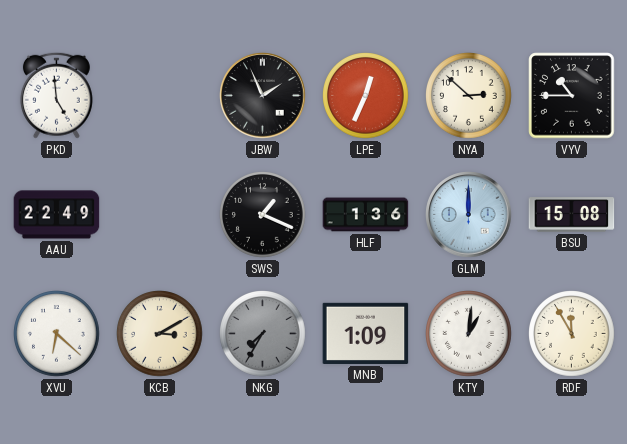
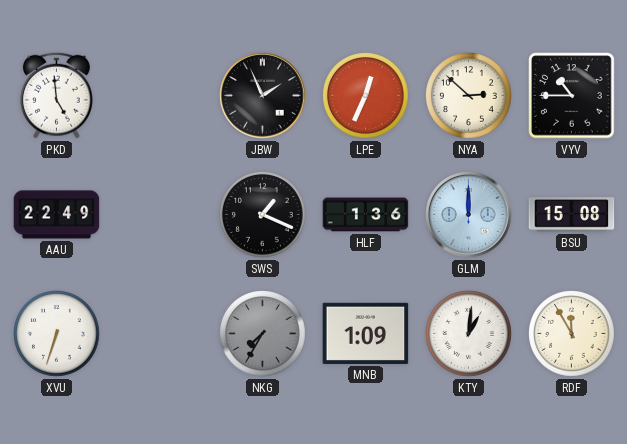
XVU: 6:22 -> 6:33 (57, 334)
KCB: 3:10 -> none (160, 334)
